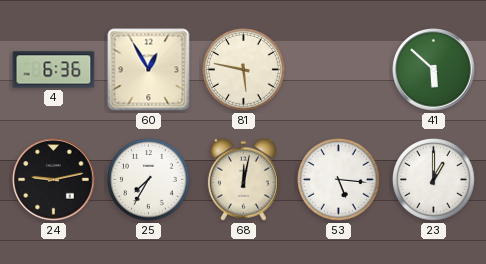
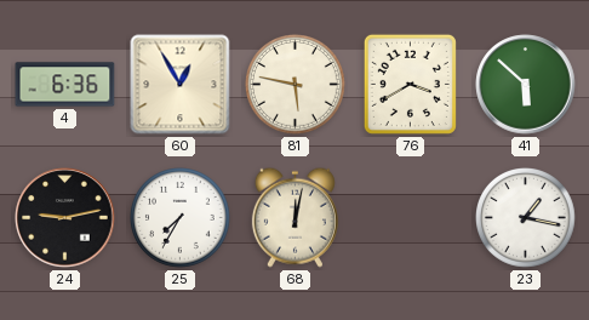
76: none -> 3:40 (410, 84)
53: 5:16 -> none (339, 180)
23: 1:00 -> 1:17 (526, 218)
